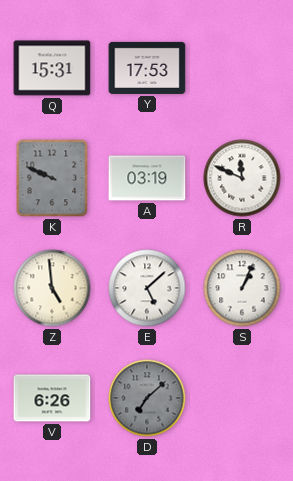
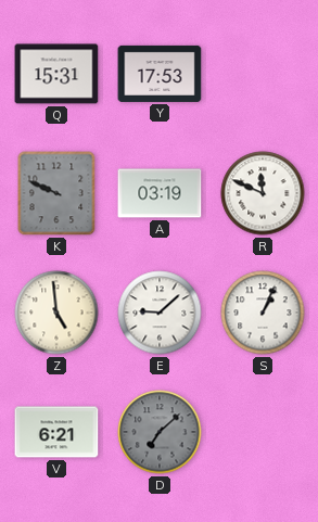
E: 5:08 -> 9:08 (160, 313)
V: 6:26 -> 6:21 (56, 432)
